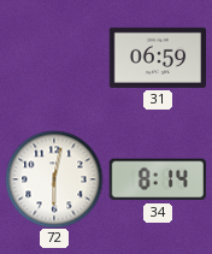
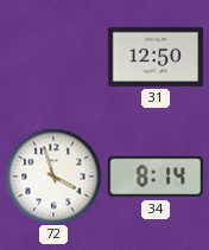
31: 06:59 -> 12:50 (154, 57)
72: 6:02 -> 3:57 (53, 177)
